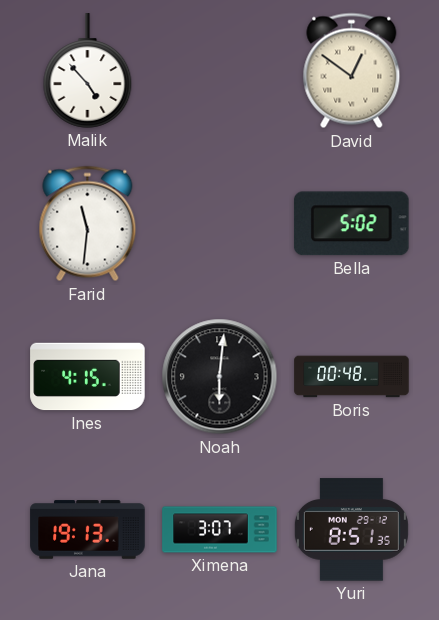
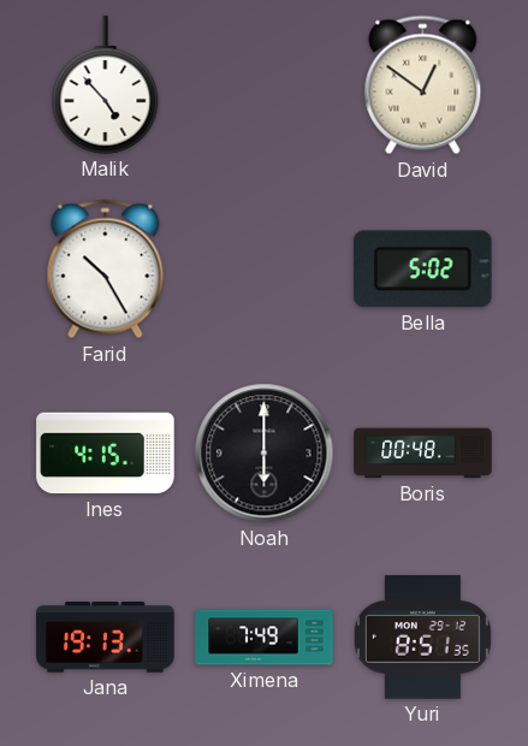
Farid: 11:31 -> 10:25 (106, 270)
Noah: 6:01 -> 6:00 (265, 454)
Ximena: 3:07 -> 7:49 (265, 638)
